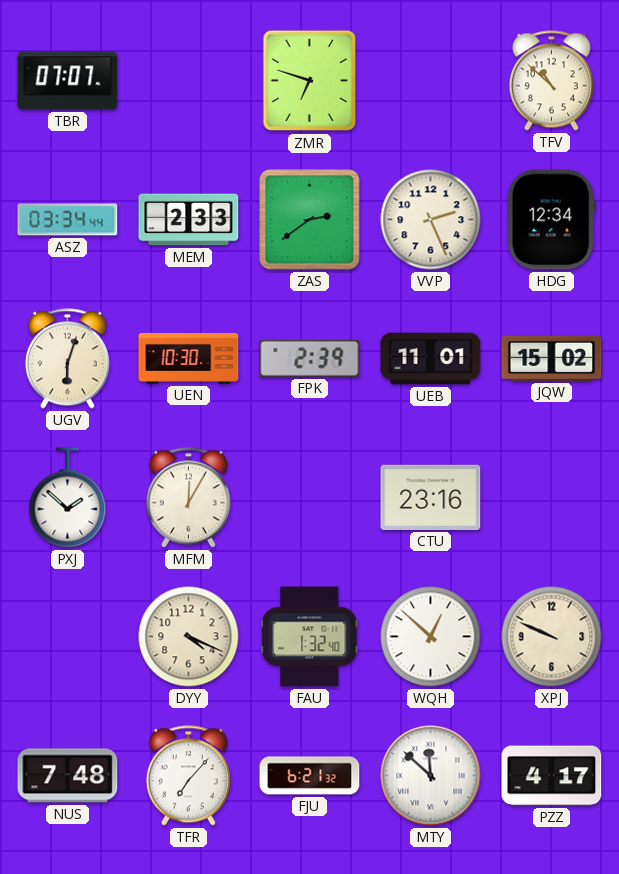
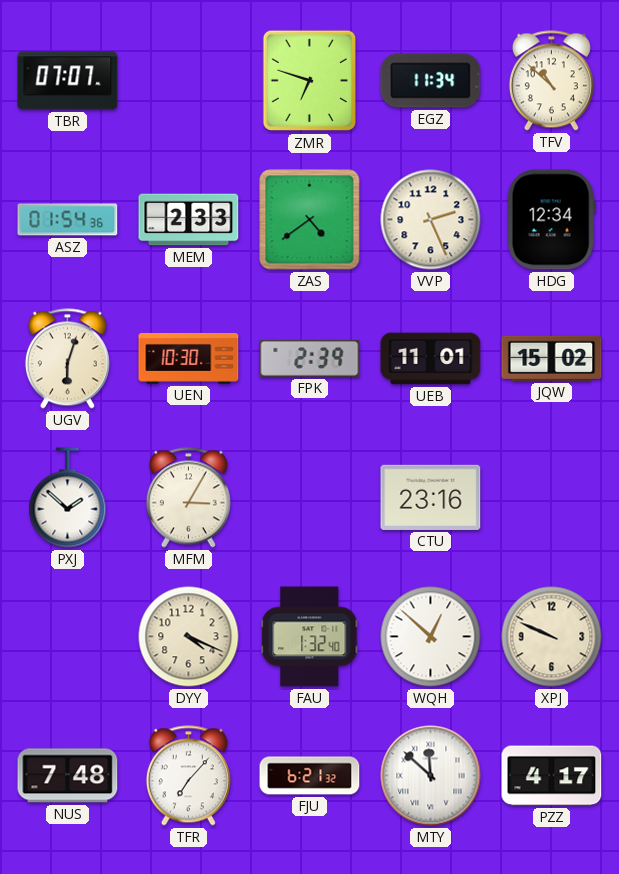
EGZ: none -> 11:34 (431, 81)
ASZ: 03:34 -> 01:54 (68, 220)
ZAS: 2:39 -> 4:39 (310, 220)
MFM: 12:05 -> 3:05 (188, 498)
